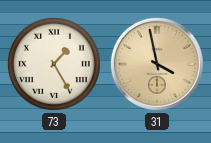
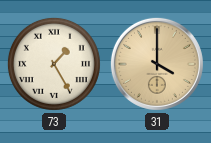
31: 3:58 -> 4:00 (157, 64)
